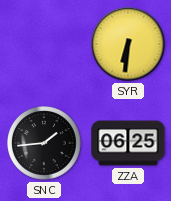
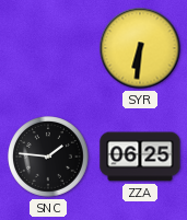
SNC: 1:44 -> 1:46 (49, 158)
